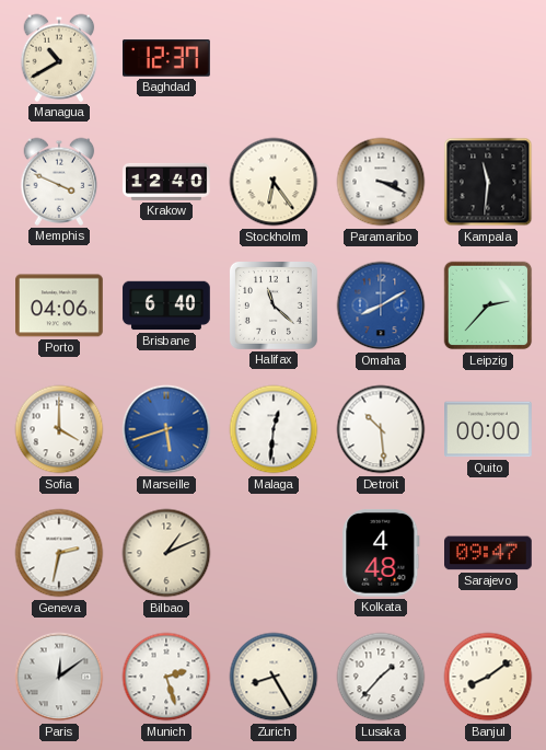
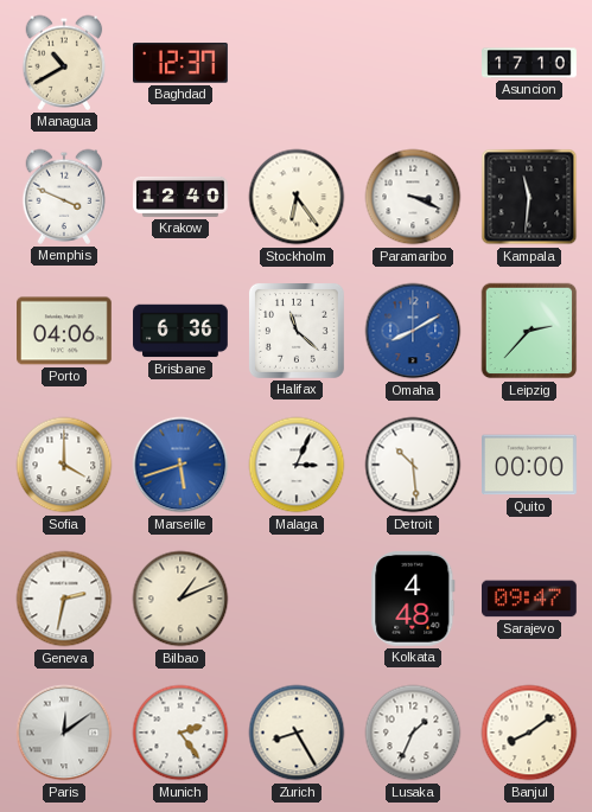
Asuncion: none -> 17:10 (529, 63)
Brisbane: 6:40 -> 6:36 (180, 331)
Malaga: 12:31 -> 3:04 (297, 465)
Munich: 2:27 -> 2:24 (180, 733)
Lusaka: 1:37 -> 1:34 (413, 733)
